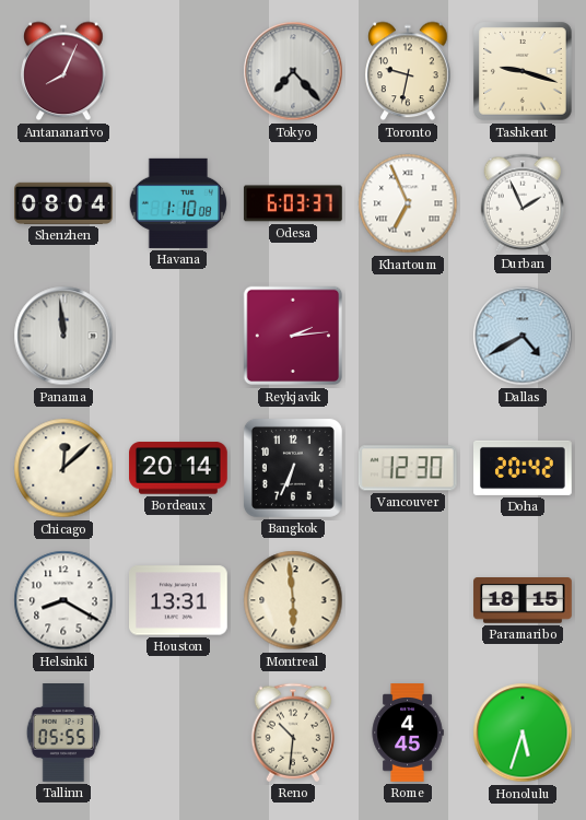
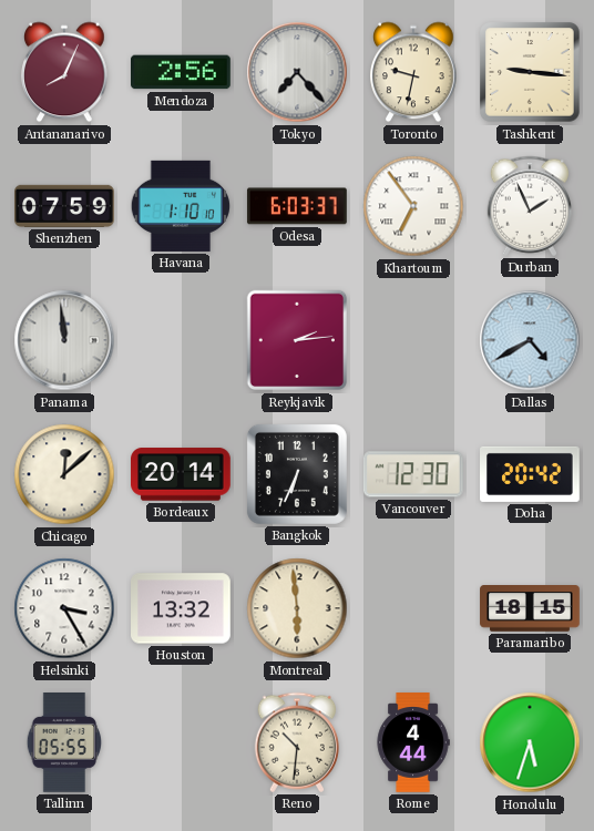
Mendoza: none -> 2:56 (182, 72)
Tashkent: 9:18 -> 9:16 (530, 72)
Shenzhen: 08:04 -> 07:59 (65, 206)
Havana: 1:10:08 -> 1:10:10 (181, 206)
Khartoum: 6:56 -> 6:54 (413, 206)
Helsinki: 8:20 -> 3:25 (64, 608)
Houston: 13:31 -> 13:32 (182, 608)
Rome: 4:45 -> 4:44 (413, 742)
